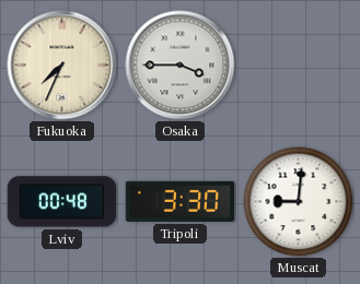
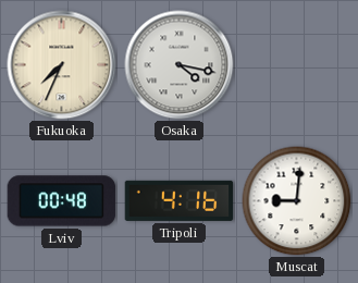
Osaka: 3:45 -> 4:17 (180, 65)
Tripoli: 3:30 -> 4:16 (180, 200)
